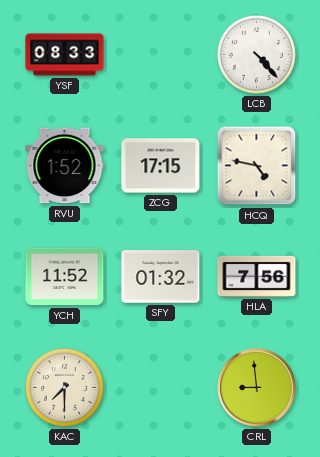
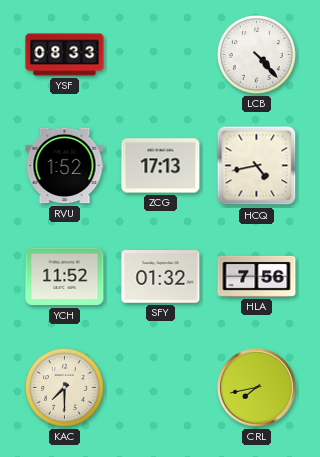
ZCG: 17:15 -> 17:13 (161, 166)
HCQ: 4:47 -> 4:43 (257, 166)
CRL: 8:59 -> 7:43 (257, 388)
